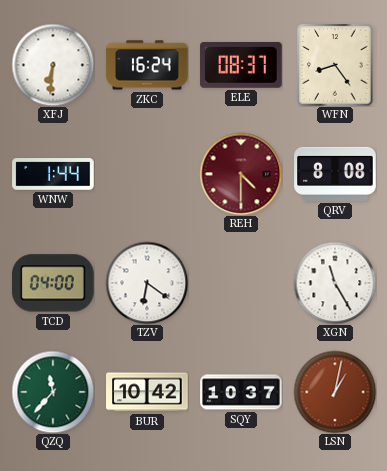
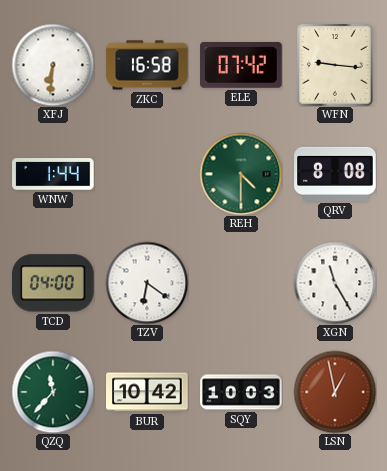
ZKC: 16:24 -> 16:58 (147, 65)
ELE: 08:37 -> 07:42 (241, 65)
WFN: 8:24 -> 9:16 (335, 65)
REH dial: burgundy -> green (241, 174)
SQY: 10:37 -> 10:03 (241, 392)
LSN: 1:02 -> 12:58 (335, 392)
